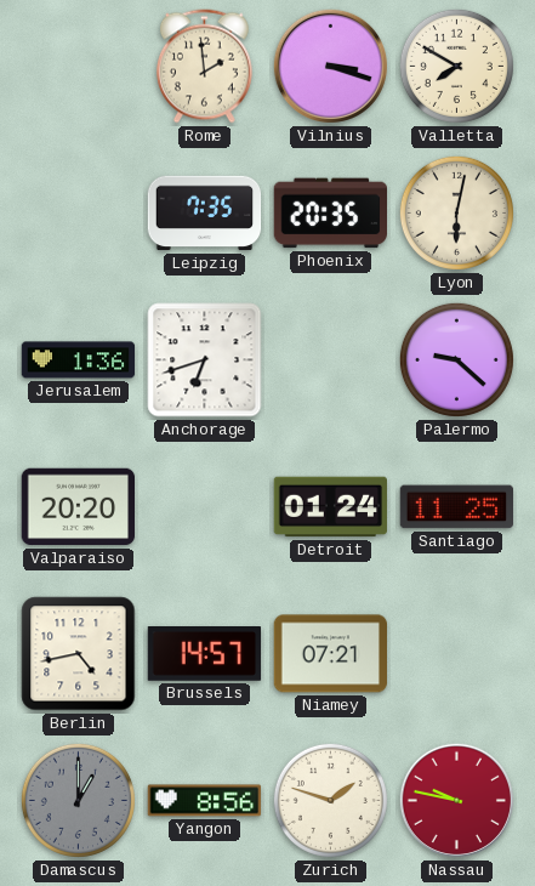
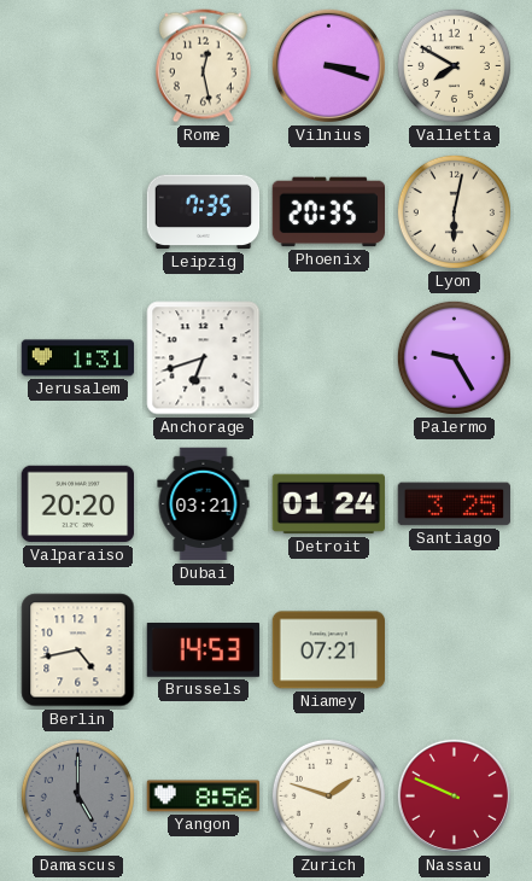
Rome: 1:59 -> 12:28 (203, 66)
Jerusalem: 1:36 -> 1:31 (78, 358)
Palermo: 9:22 -> 9:25 (454, 357)
Dubai: none -> 03:21 (204, 504)
Santiago: 11:25 -> 3:25 (454, 504)
Brussels: 14:57 -> 14:53 (204, 650)
Damascus: 1:00 -> 5:00 (77, 795)
Nassau: 9:47 -> 9:49 (454, 795)
